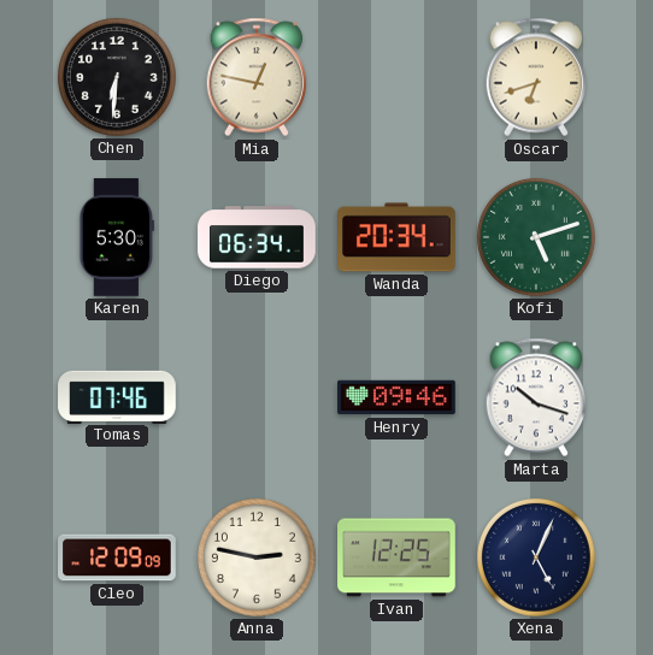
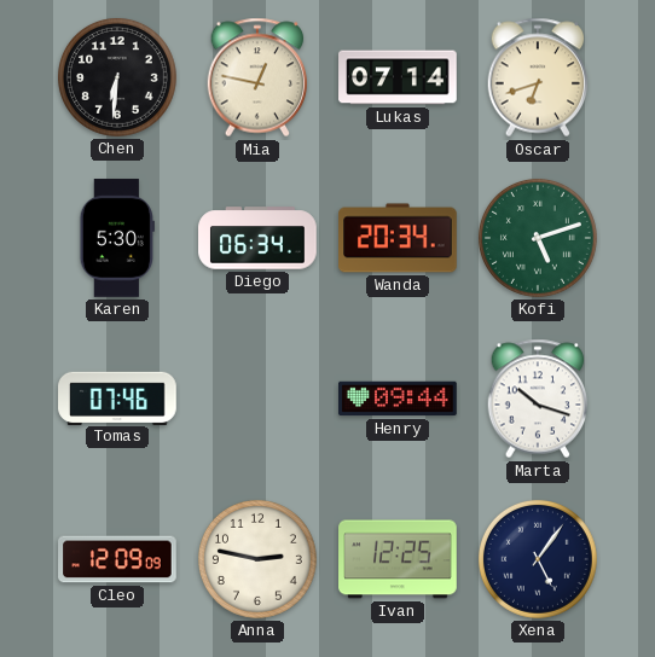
Lukas: none -> 07:14 (398, 77)
Henry: 09:46 -> 09:44 (398, 399)
Xena: 5:04 -> 5:06 (538, 559)
